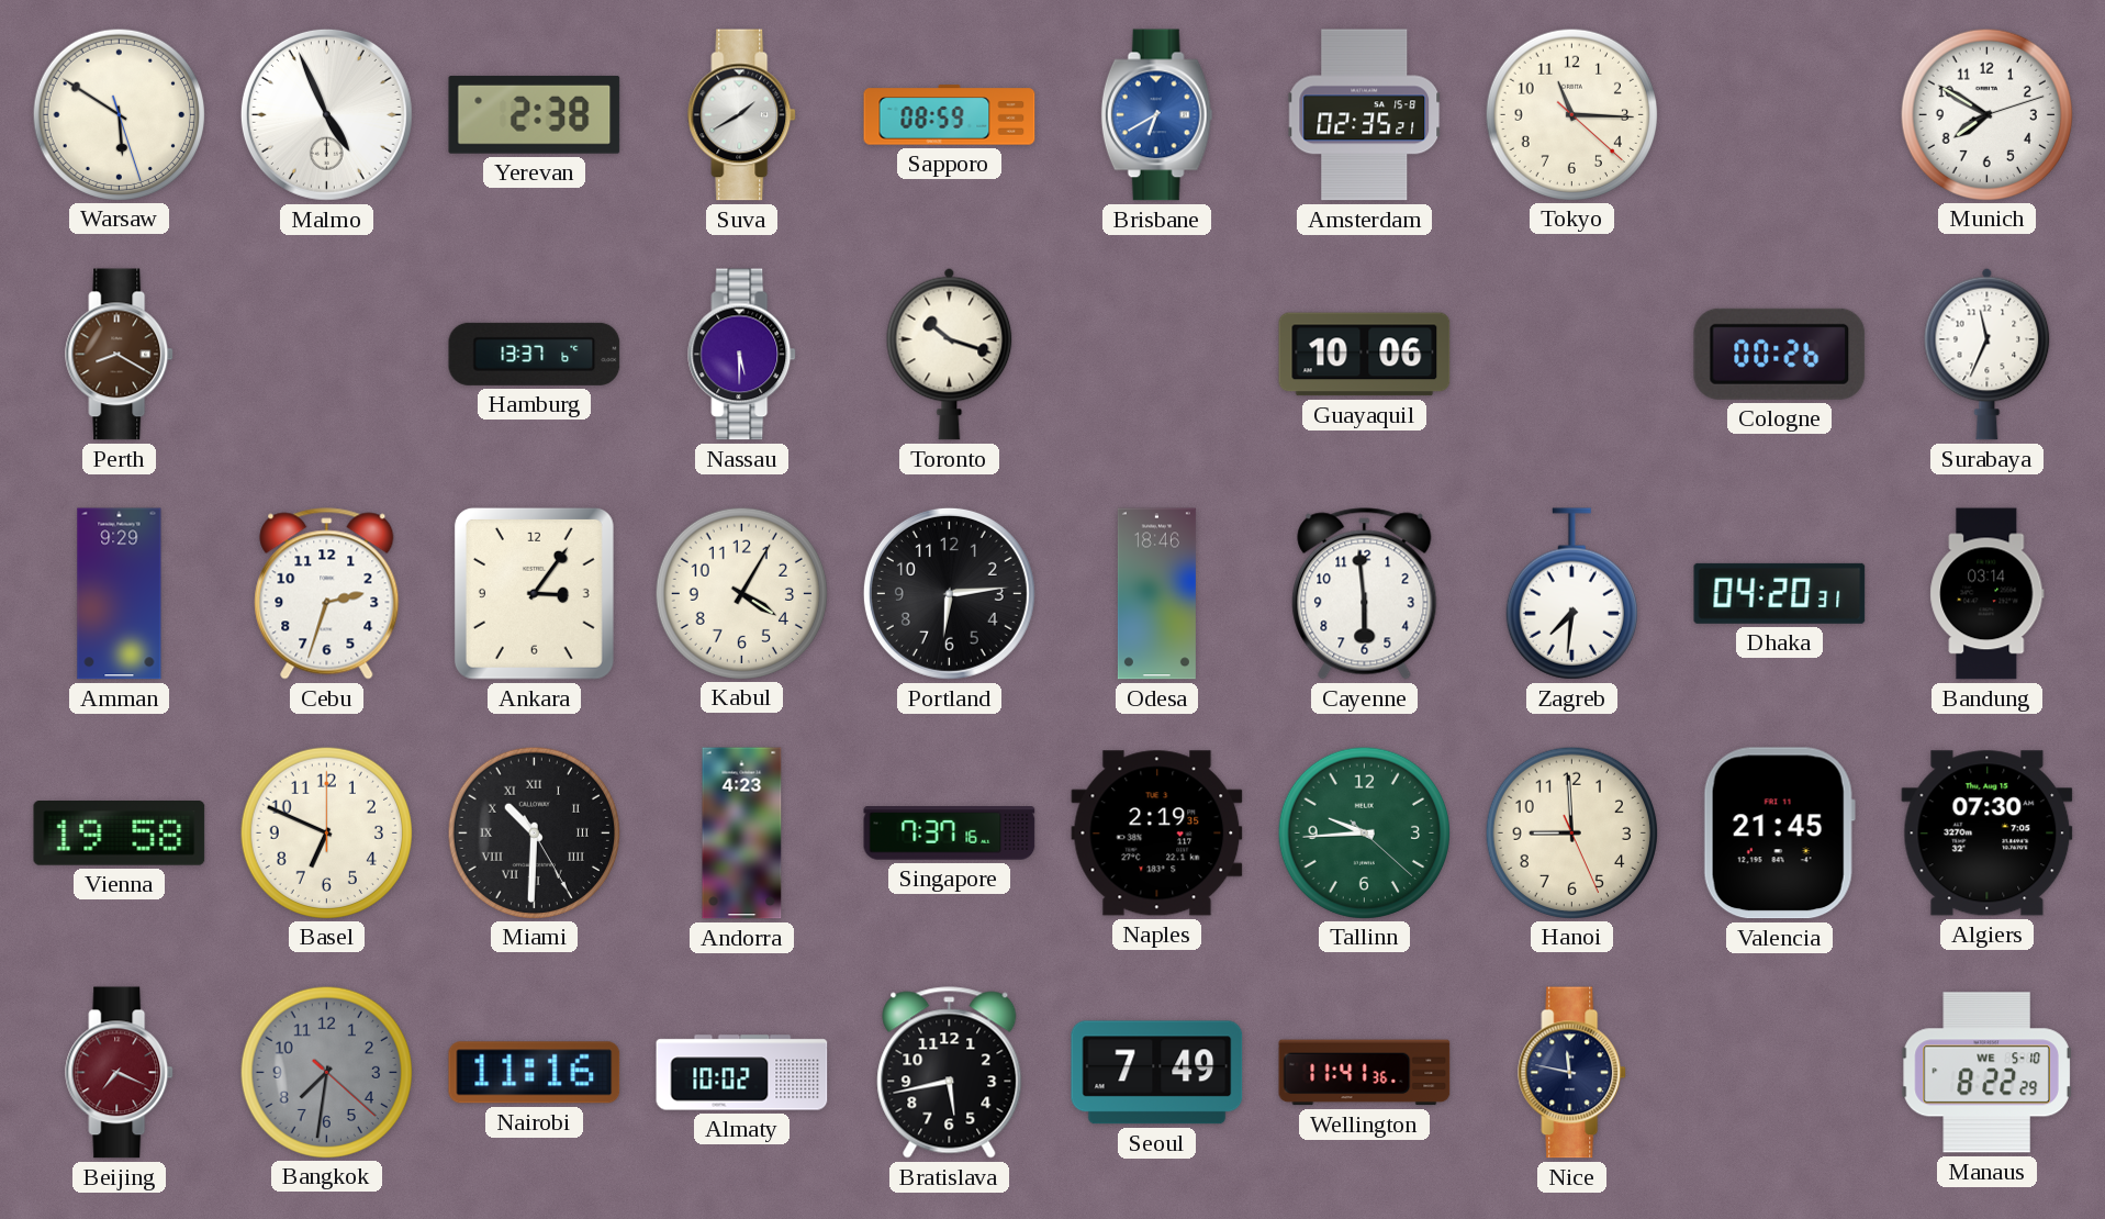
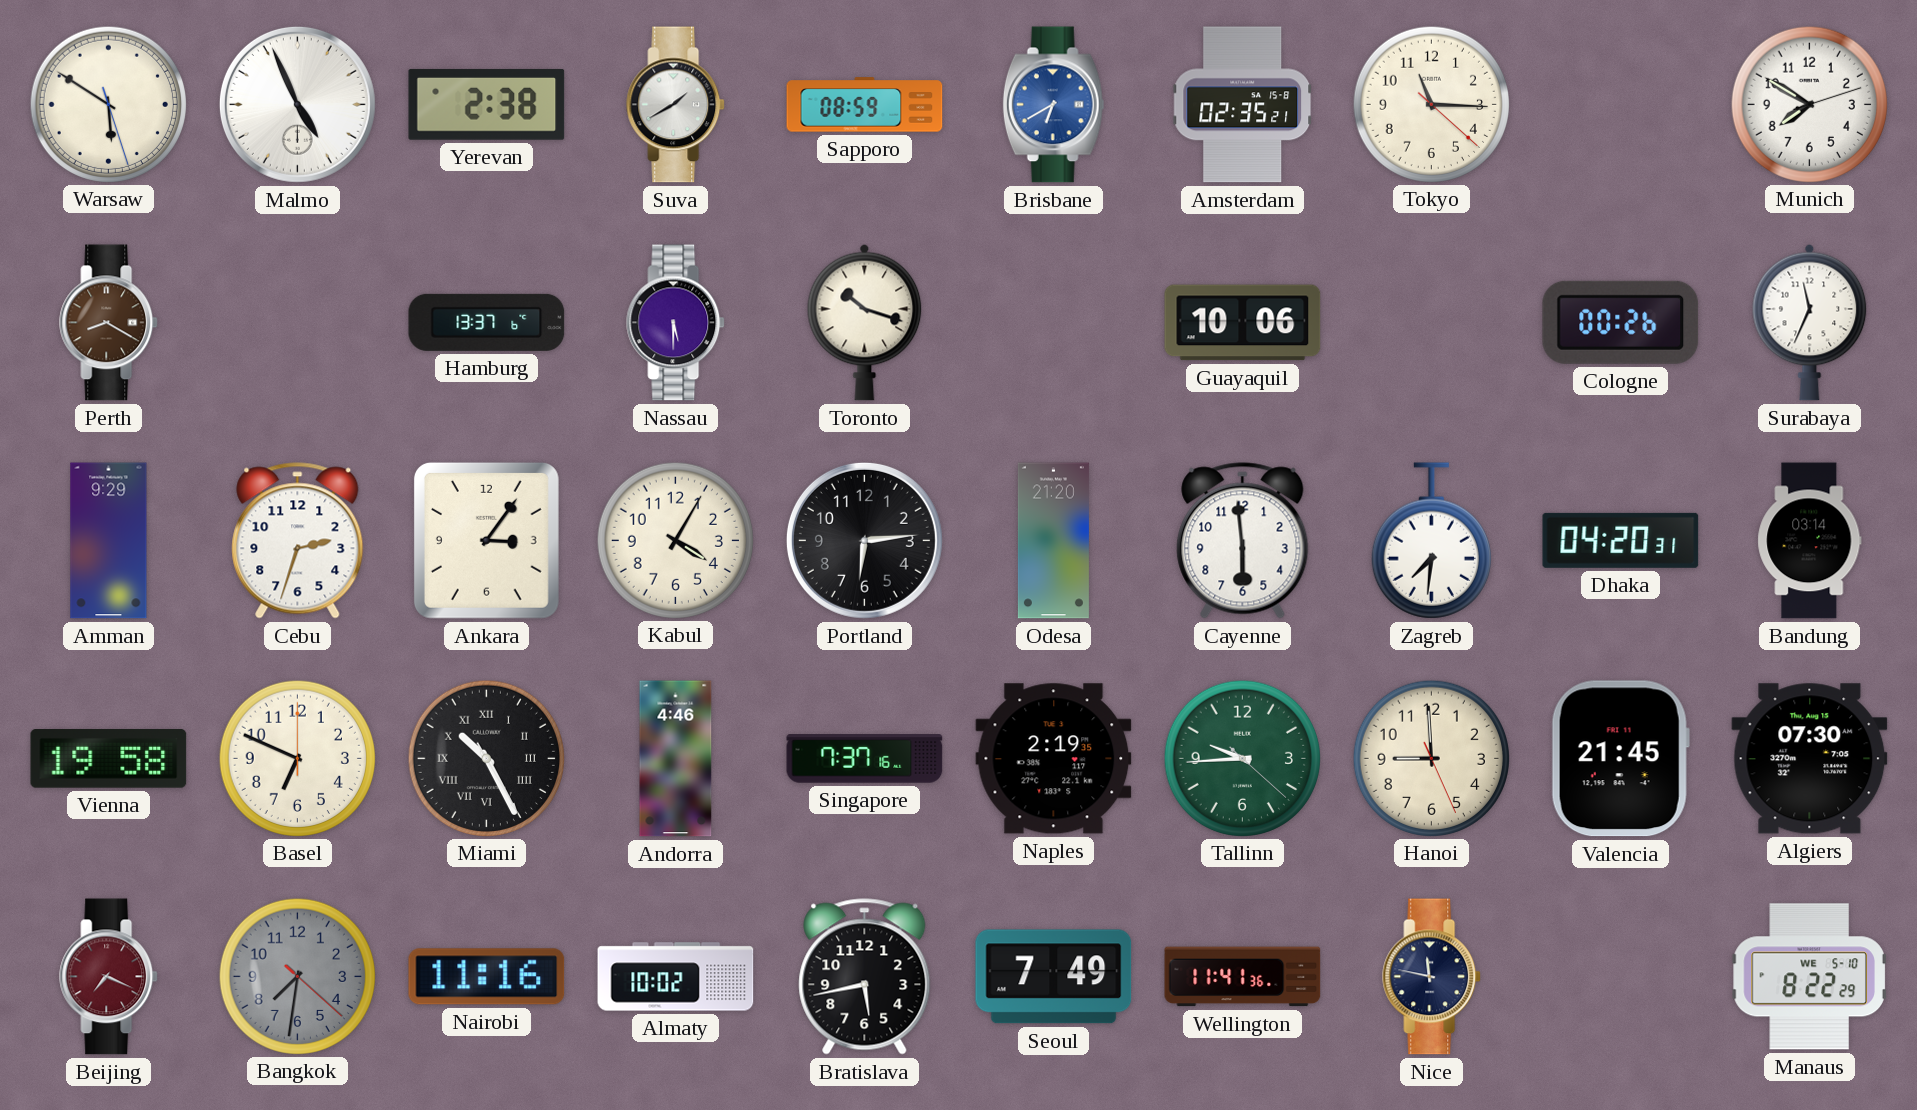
Odesa: 18:46 -> 21:20 (1053, 541)
Miami: 10:30 -> 10:25 (486, 758)
Andorra: 4:23 -> 4:46 (676, 759)
